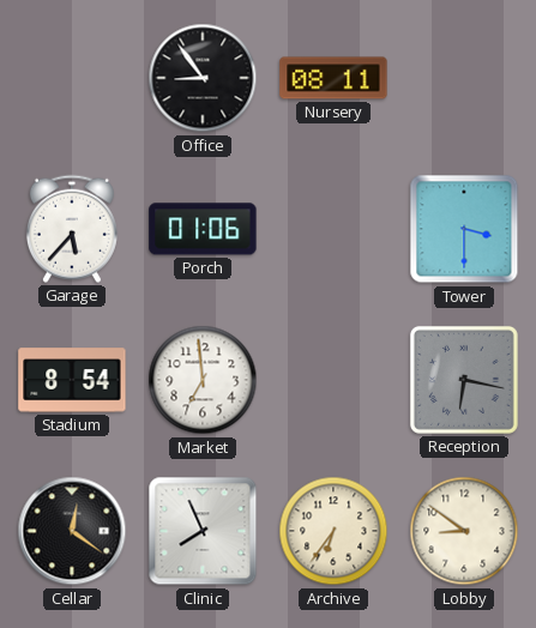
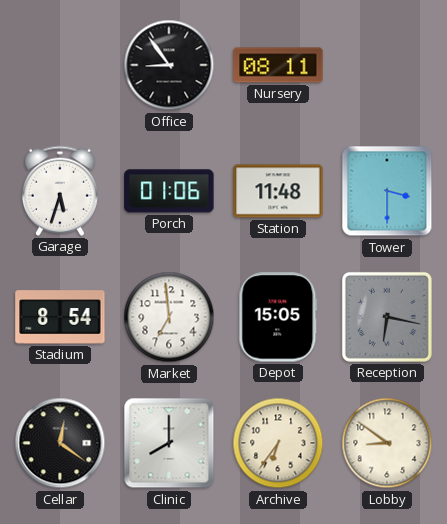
Garage: 5:37 -> 5:33 (60, 191)
Station: none -> 11:48 (278, 191)
Depot: none -> 15:05 (278, 317)
Clinic: 7:56 -> 8:00 (169, 443)
